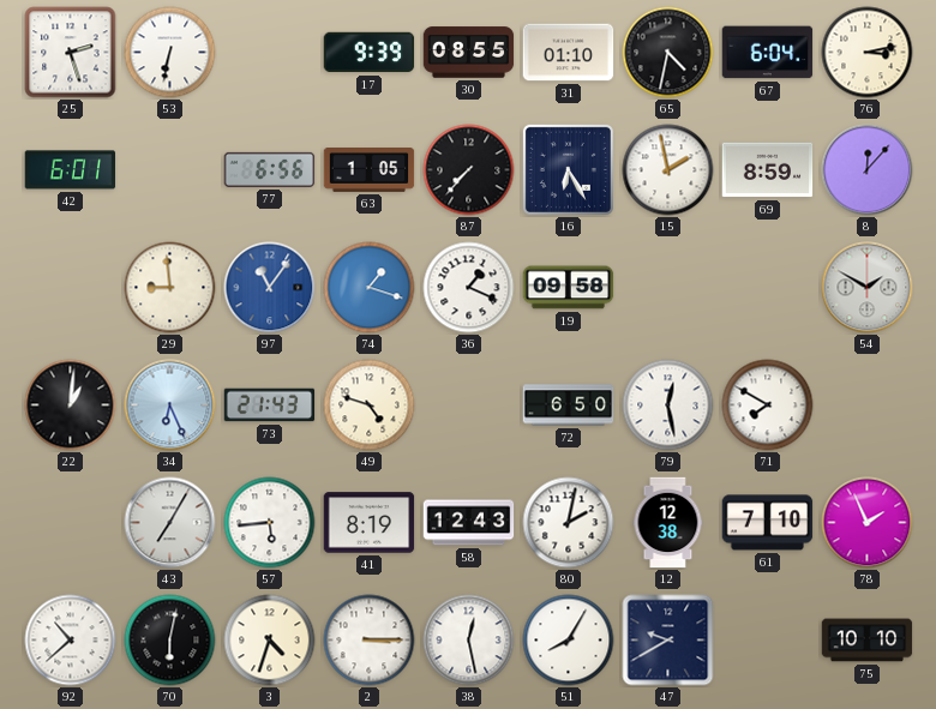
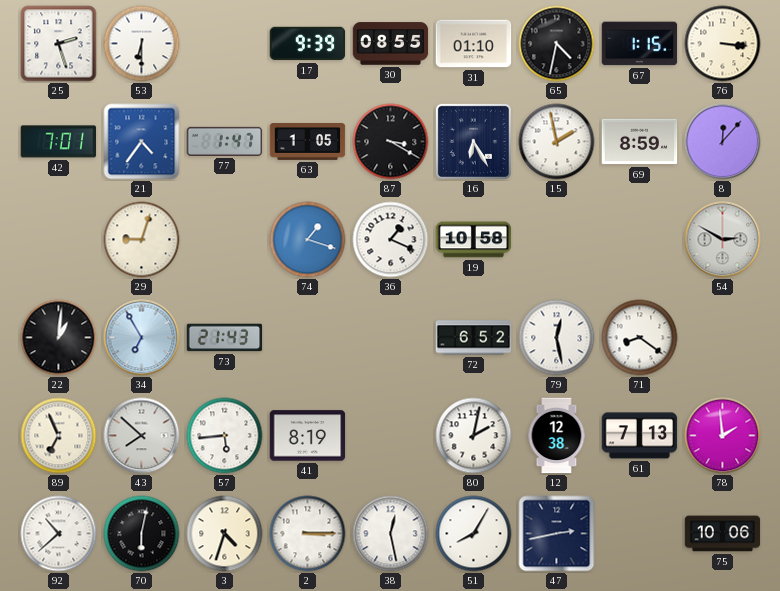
53: 6:32 -> 6:30 (142, 44)
67: 6:04 -> 1:15 (640, 44)
76: 3:13 -> 3:16 (723, 44)
42: 6:01 -> 7:01 (59, 142)
21: none -> 4:36 (142, 142)
77: 6:56 -> 1:47 (225, 141)
87: 7:37 -> 3:20 (391, 142)
29: 8:59 -> 9:03 (142, 240)
97: 11:06 -> none (270, 288)
19: 09:58 -> 10:58 (474, 240)
54: 1:50 -> 2:50 (723, 240)
34: 6:26 -> 6:55 (142, 338)
49: 4:48 -> none (370, 405)
72: 6:50 -> 6:52 (474, 338)
71: 7:50 -> 8:21 (640, 338)
89: none -> 6:56 (59, 436)
43: 7:05 -> 7:52 (142, 436)
58: 12:43 -> none (469, 523)
61: 7:10 -> 7:13 (640, 436)
78: 1:56 -> 1:59 (723, 436)
47: 9:40 -> 2:43 (557, 534)
75: 10:10 -> 10:06 (723, 534)
